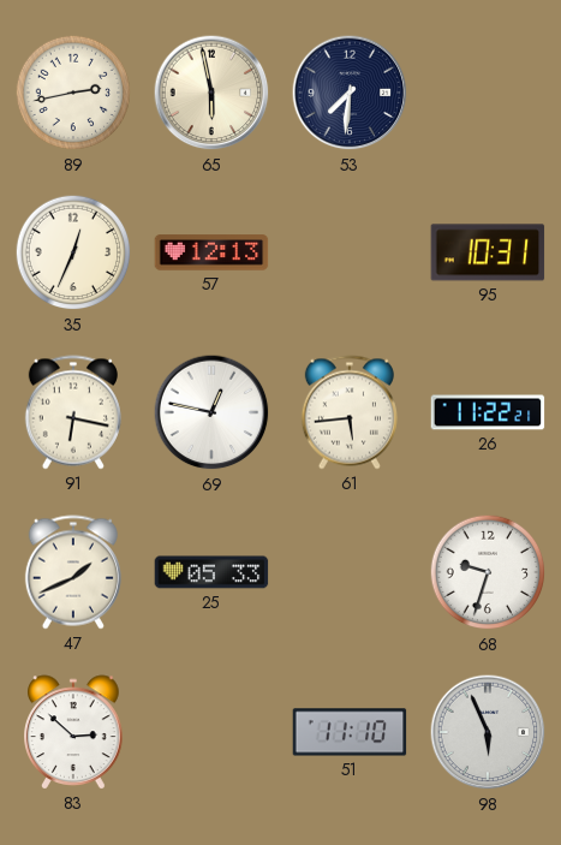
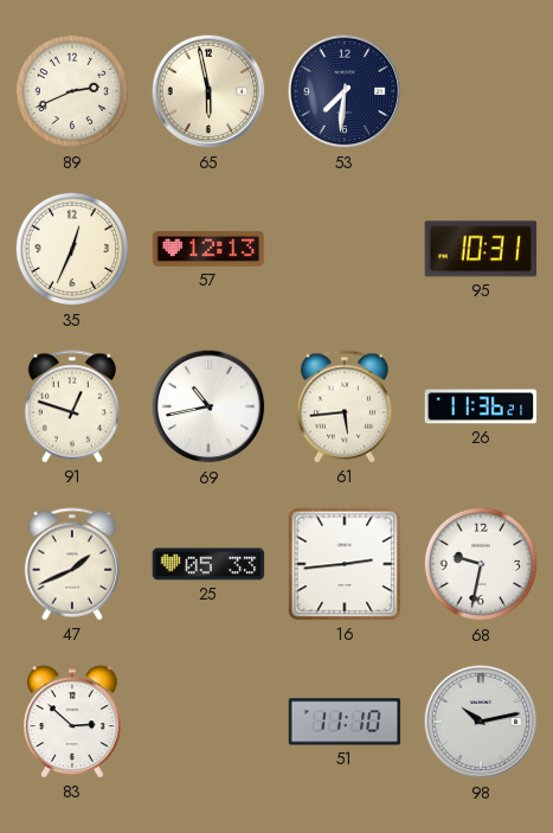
89: 2:43 -> 2:41 (72, 91)
91: 6:17 -> 12:48 (72, 406)
69: 12:47 -> 10:43 (208, 406)
26: 11:22 -> 11:36 (481, 406)
16: none -> 2:44 (345, 564)
68: 9:33 -> 9:32 (481, 564)
98: 5:56 -> 10:13 (481, 722)
